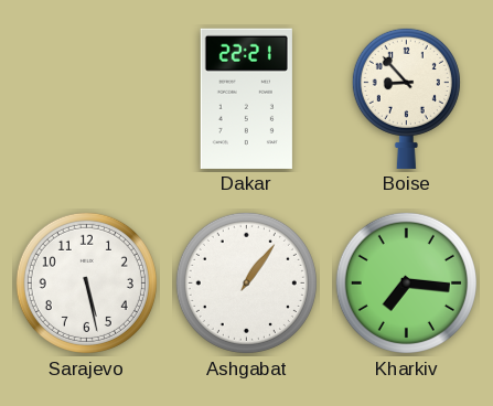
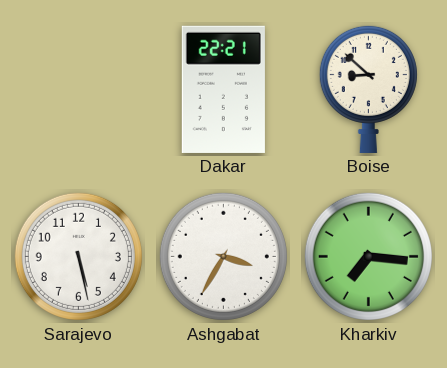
Boise: 8:53 -> 8:52 (368, 89)
Ashgabat: 1:06 -> 3:35 (223, 256)
